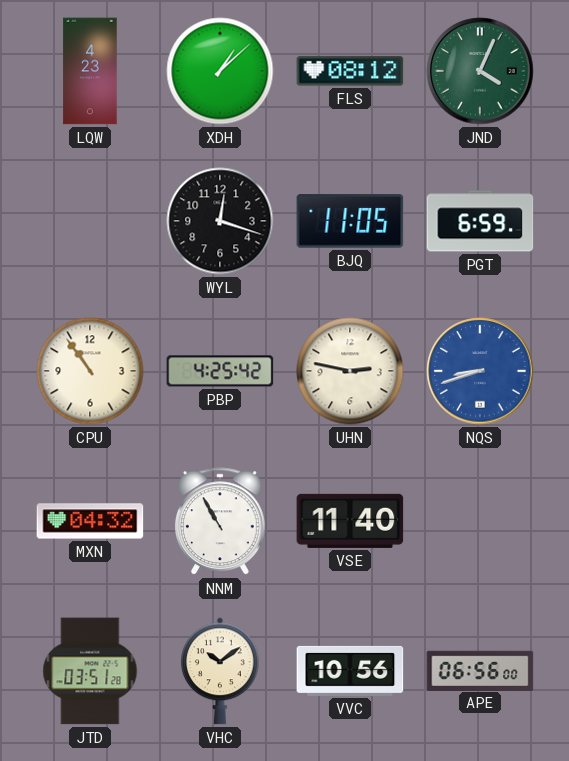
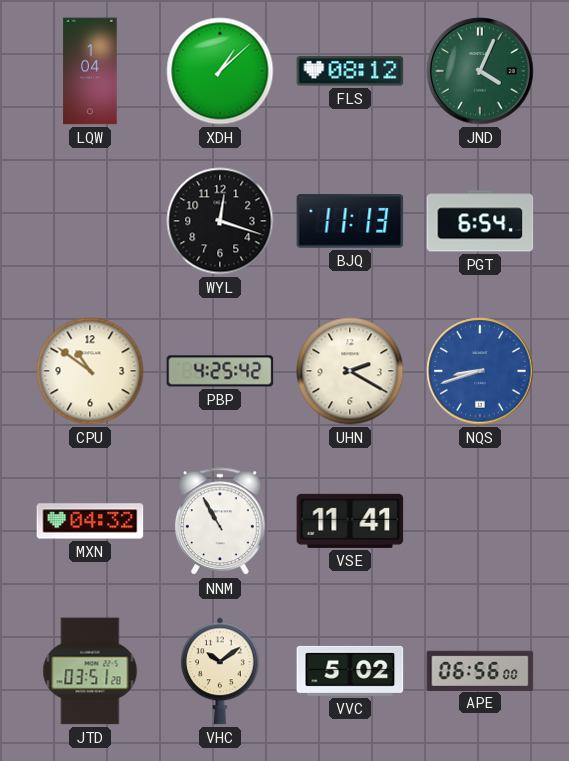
LQW: 4:23 -> 1:04 (90, 71)
BJQ: 11:05 -> 11:13 (350, 221)
PGT: 6:59 -> 6:54 (480, 221)
CPU: 10:54 -> 10:51 (90, 371)
UHN: 2:47 -> 2:20 (350, 371)
VSE: 11:40 -> 11:41 (350, 521)
VVC: 10:56 -> 5:02 (350, 671)
